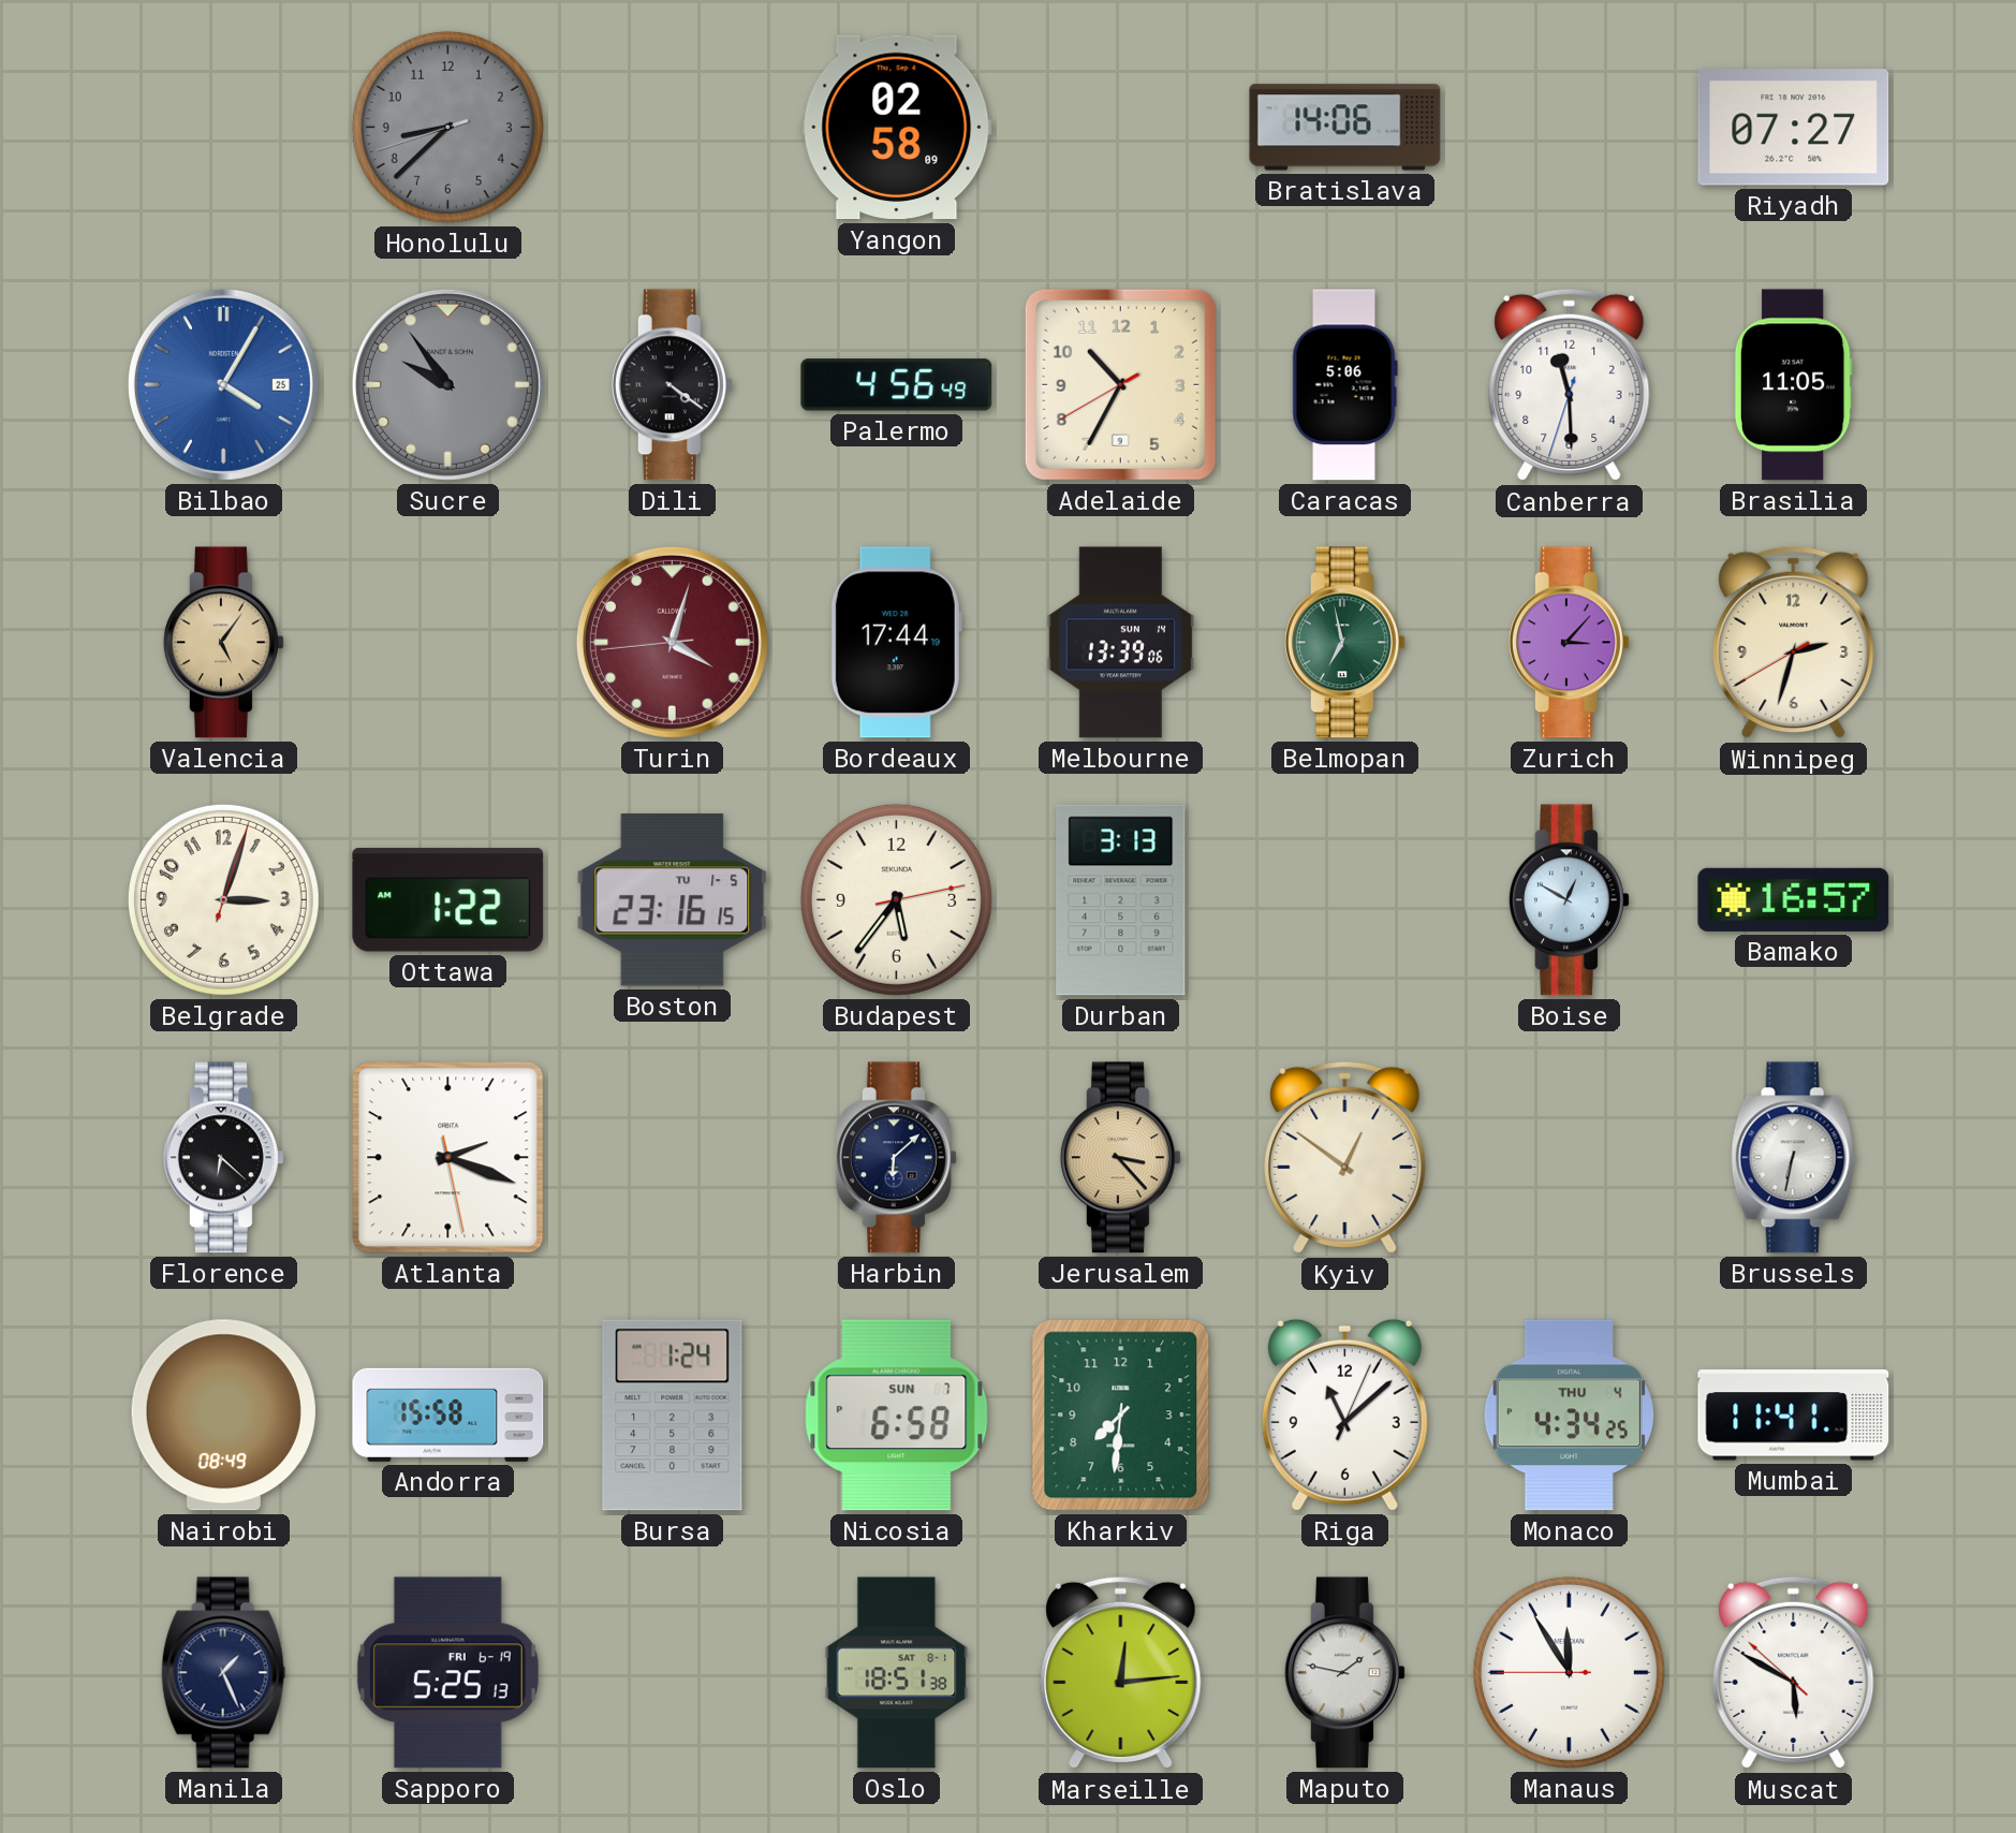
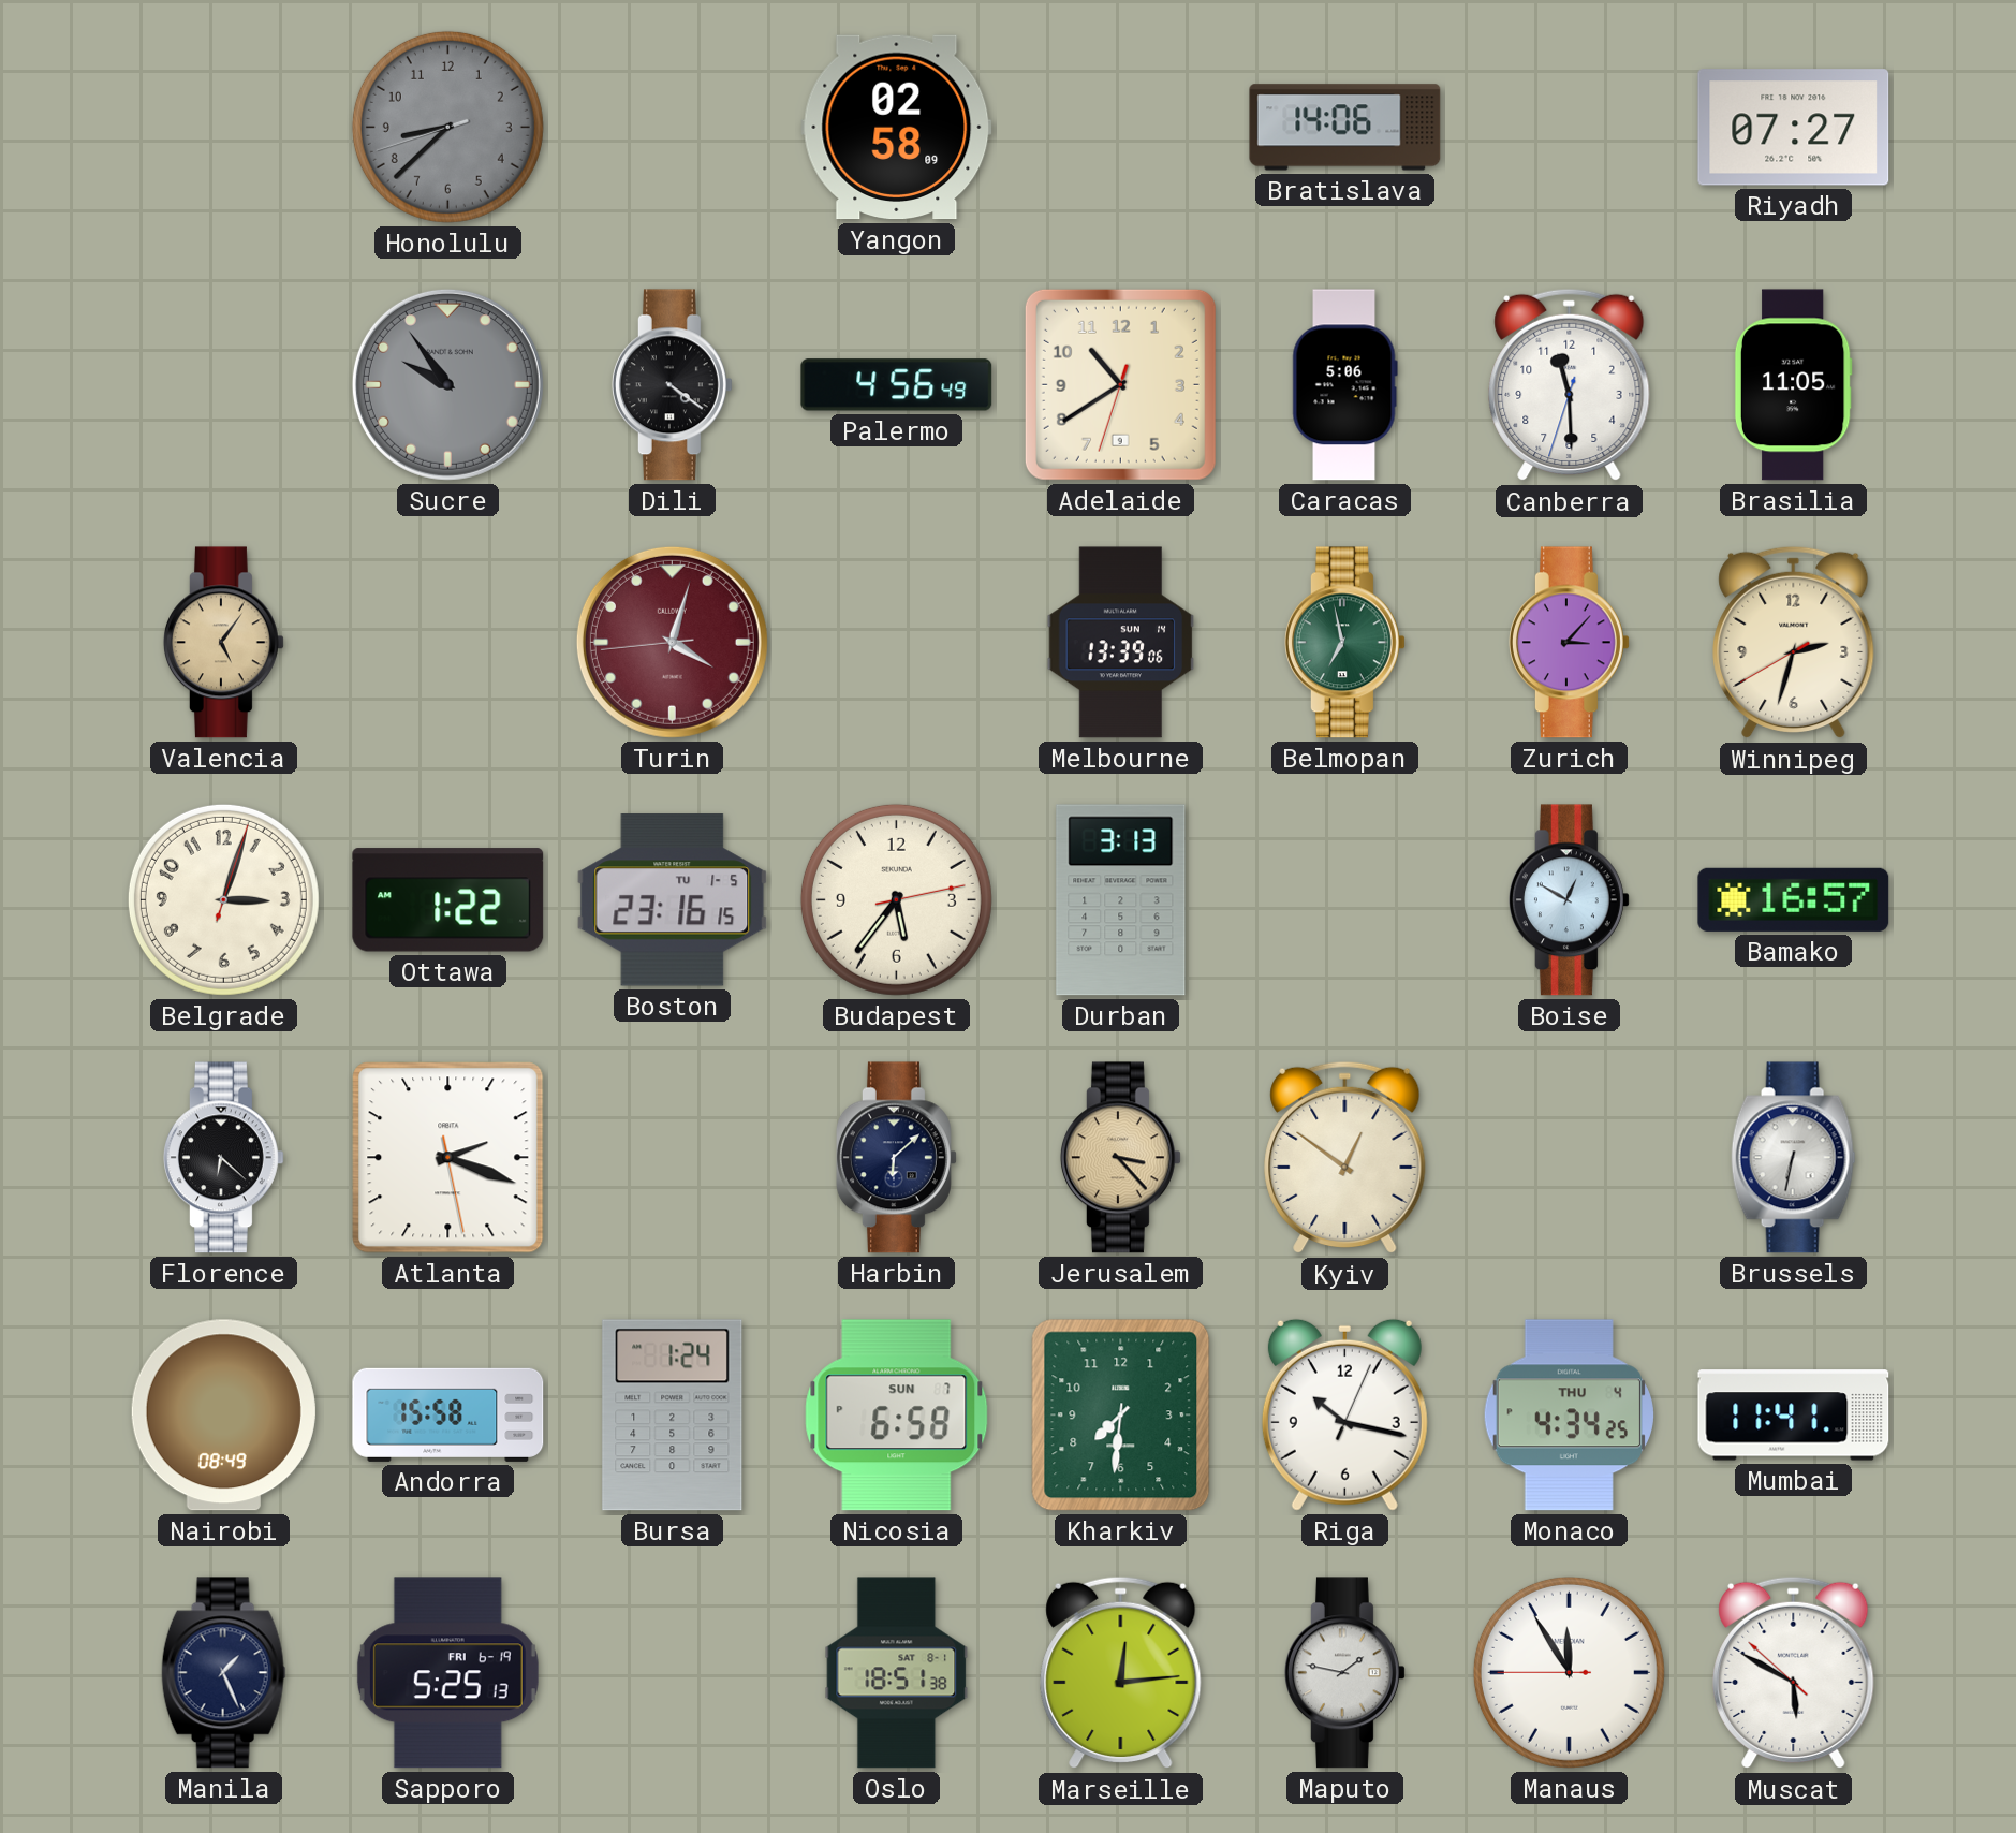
Bilbao: 4:05 -> none (223, 384)
Adelaide: 10:34 -> 10:39 (1120, 384)
Bordeaux: 17:44 -> none (896, 643)
Riga: 11:08 -> 10:17 (1344, 1414)
